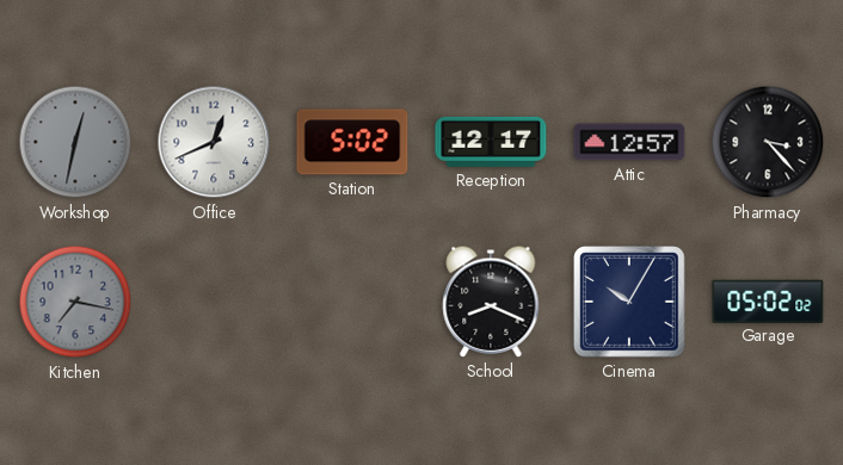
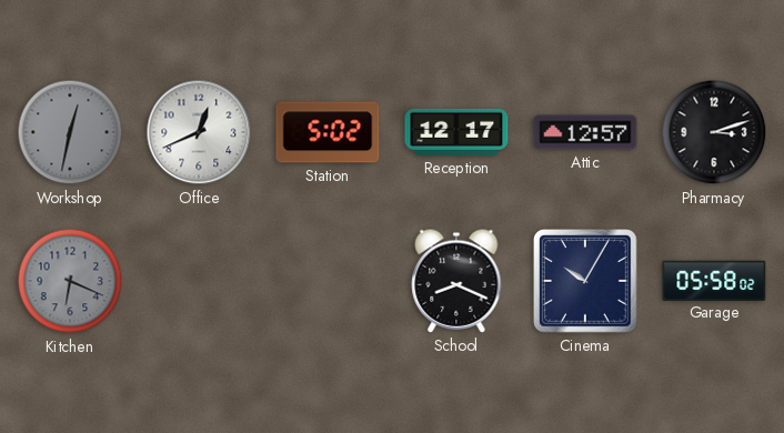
Pharmacy: 3:23 -> 3:12 (714, 132)
Kitchen: 7:17 -> 6:19 (70, 281)
Garage: 05:02 -> 05:58 (714, 280)
